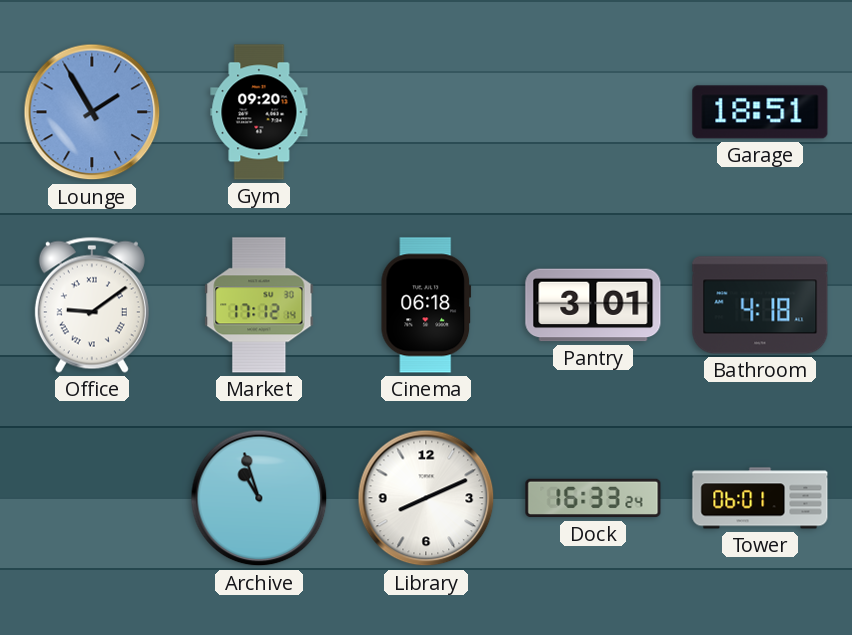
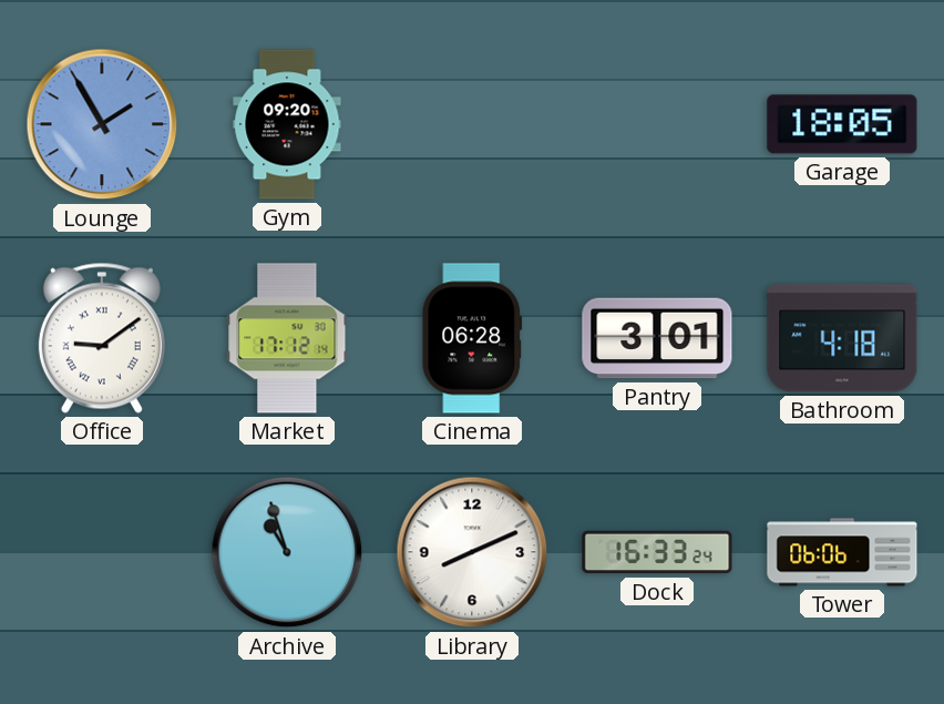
Garage: 18:51 -> 18:05 (842, 124)
Cinema: 06:18 -> 06:28 (472, 338)
Tower: 06:01 -> 06:06 (842, 552)
